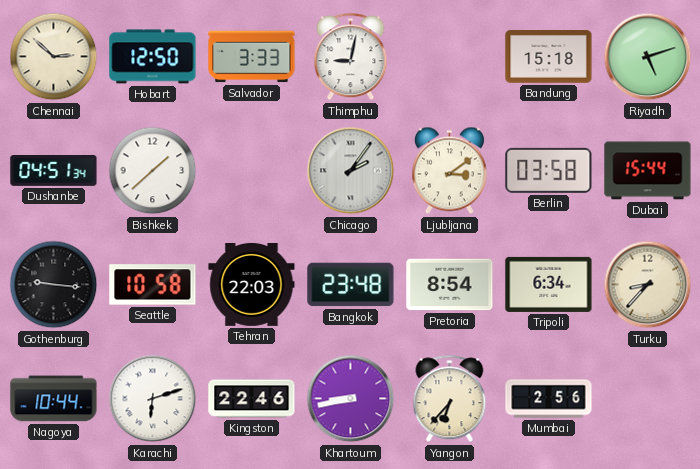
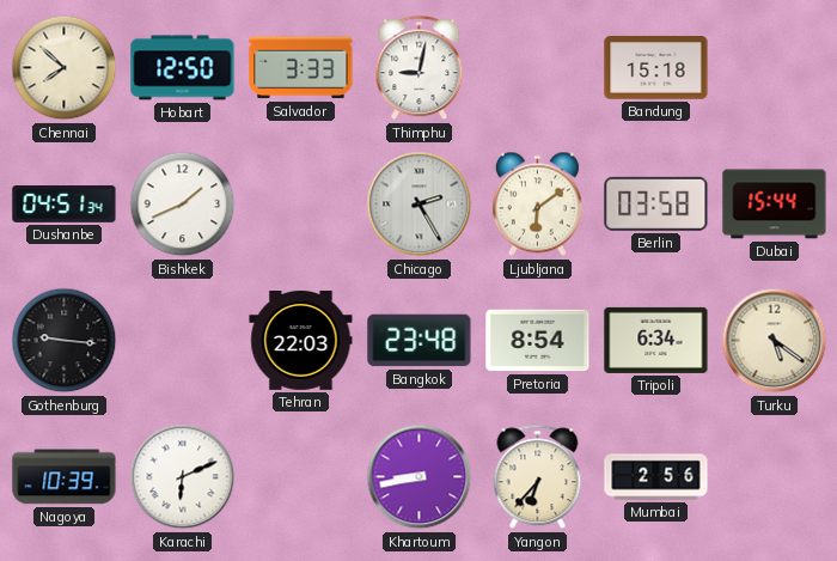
Chennai: 2:52 -> 7:52 (65, 68)
Riyadh: 5:12 -> none (648, 57)
Bishkek: 1:38 -> 1:41 (183, 205)
Chicago: 2:06 -> 2:25 (420, 205)
Ljubljana: 3:09 -> 6:09 (537, 205)
Seattle: 10:58 -> none (153, 285)
Turku: 8:37 -> 5:21 (775, 341)
Nagoya: 10:44 -> 10:39 (65, 477)
Karachi: 6:12 -> 6:11 (183, 477)
Kingston: 22:46 -> none (252, 399)
